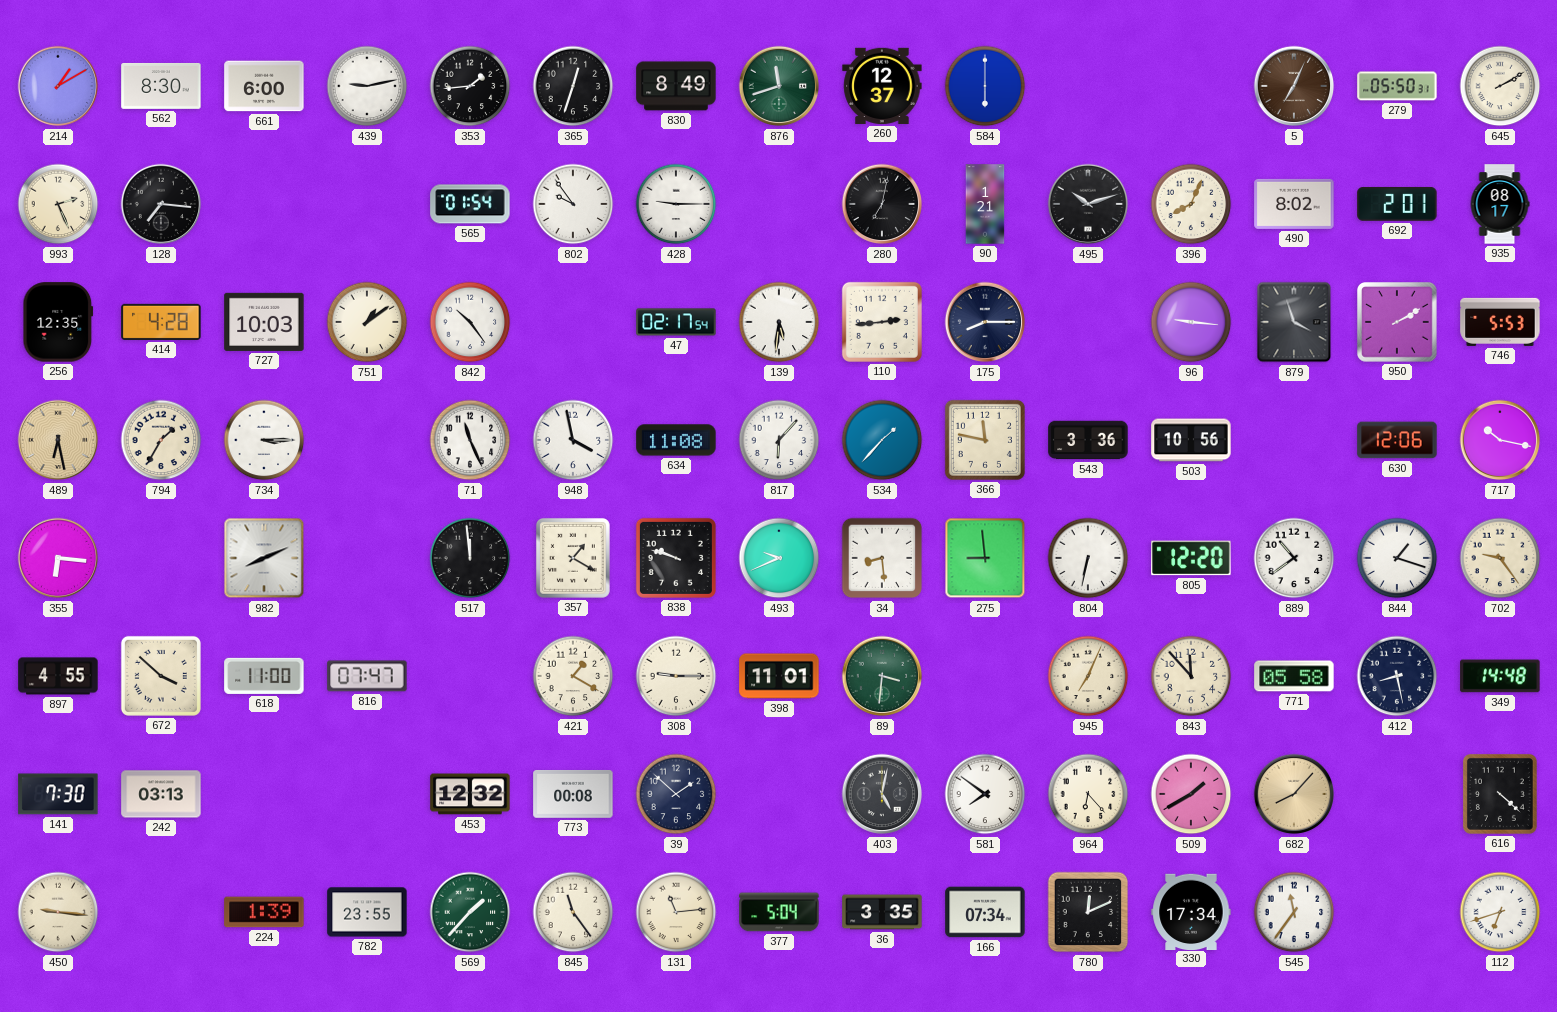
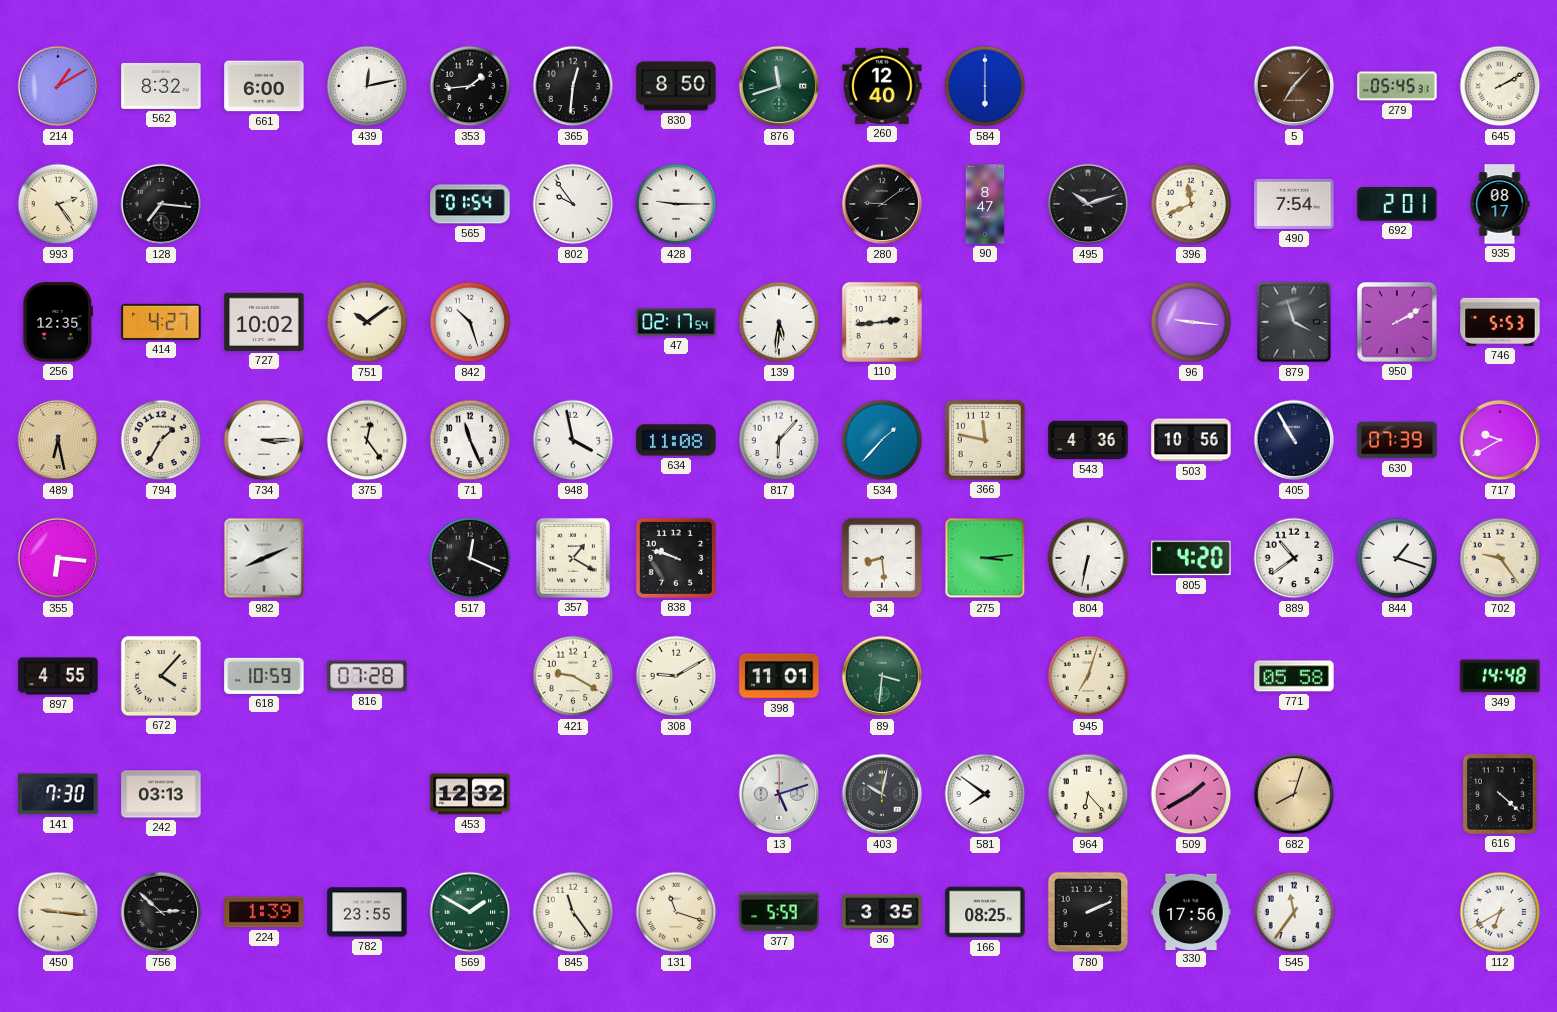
562: 8:30 -> 8:32 (161, 86)
439: 9:13 -> 12:13 (367, 86)
365: 12:33 -> 12:31 (573, 86)
830: 8:49 -> 8:50 (676, 86)
260: 12:37 -> 12:40 (882, 86)
5: 7:04 -> 7:07 (1294, 86)
279: 05:50 -> 05:45 (1397, 86)
993: 2:26 -> 2:24 (58, 204)
280: 7:02 -> 9:09 (882, 204)
90: 1:21 -> 8:47 (985, 204)
396: 8:04 -> 11:41 (1191, 204)
490: 8:02 -> 7:54 (1294, 204)
414: 4:28 -> 4:27 (161, 322)
727: 10:03 -> 10:02 (264, 322)
751: 1:09 -> 10:09 (367, 322)
842: 10:24 -> 10:27 (470, 322)
175: 8:15 -> none (985, 322)
375: none -> 12:24 (367, 440)
543: 3:36 -> 4:36 (1088, 440)
405: none -> 10:55 (1294, 440)
630: 12:06 -> 07:39 (1397, 440)
717: 10:17 -> 9:40 (1500, 440)
517: 11:59 -> 12:19 (470, 558)
493: 9:41 -> none (779, 558)
275: 8:59 -> 3:14 (985, 558)
805: 12:20 -> 4:20 (1191, 558)
672: 3:52 -> 4:07 (161, 676)
618: 11:00 -> 10:59 (264, 676)
816: 07:47 -> 07:28 (367, 676)
421: 1:20 -> 9:20 (573, 676)
308: 9:15 -> 9:10 (676, 676)
945: 7:04 -> 7:03 (1088, 676)
843: 11:53 -> none (1191, 676)
412: 8:28 -> none (1397, 676)
773: 00:08 -> none (573, 795)
39: 1:52 -> none (676, 794)
13: none -> 5:12 (779, 794)
403: 5:02 -> 10:02 (882, 794)
682: 8:07 -> 8:03 (1294, 794)
756: none -> 2:52 (161, 912)
569: 1:37 -> 1:50 (470, 912)
131: 11:14 -> 11:18 (676, 912)
377: 5:04 -> 5:59 (779, 912)
166: 07:34 -> 08:25 (985, 912)
780: 12:11 -> 2:11 (1088, 912)
330: 17:34 -> 17:56 (1191, 911)
112: 6:42 -> 6:40 (1500, 912)
